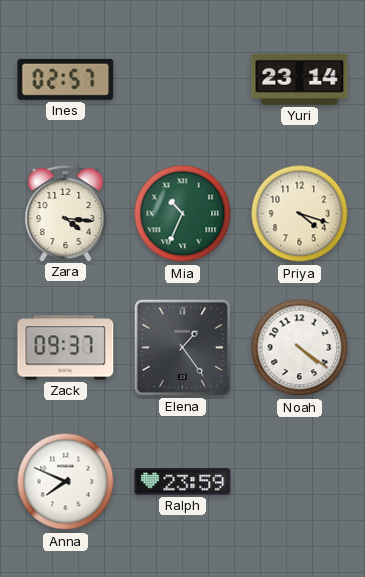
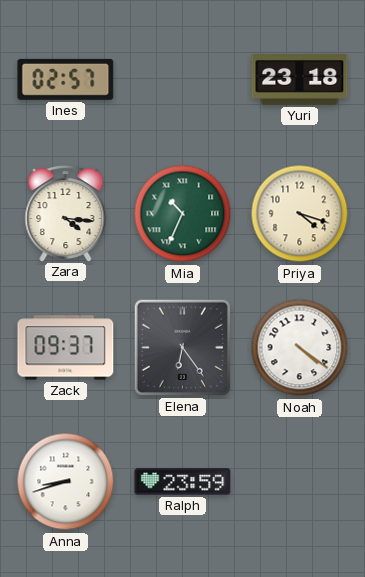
Yuri: 23:14 -> 23:18 (300, 80)
Elena: 1:24 -> 6:24 (182, 347)
Anna: 7:49 -> 8:42 (66, 482)
